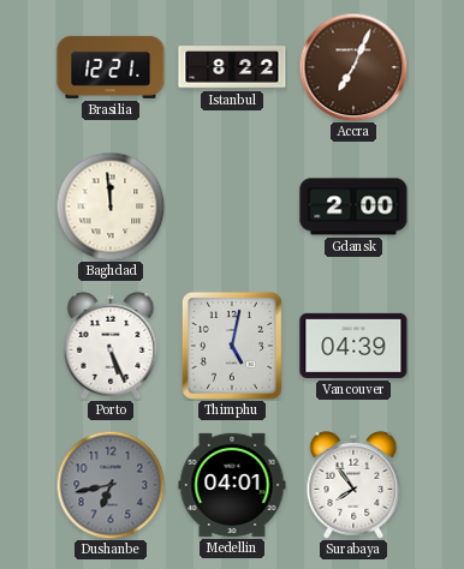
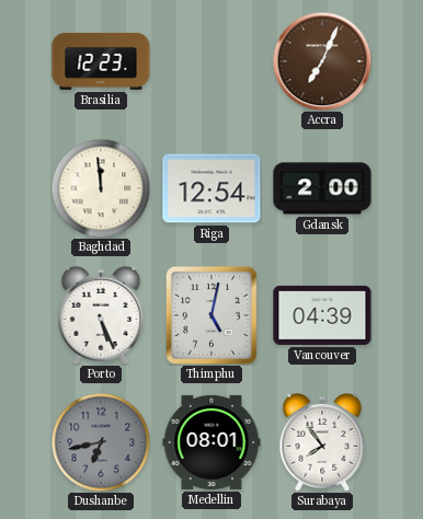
Brasilia: 12:21 -> 12:23 (101, 61)
Istanbul: 8:22 -> none (232, 67)
Riga: none -> 12:54 (211, 188)
Medellin: 04:01 -> 08:01 (211, 442)
